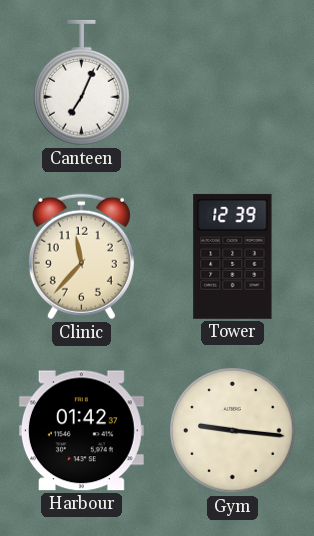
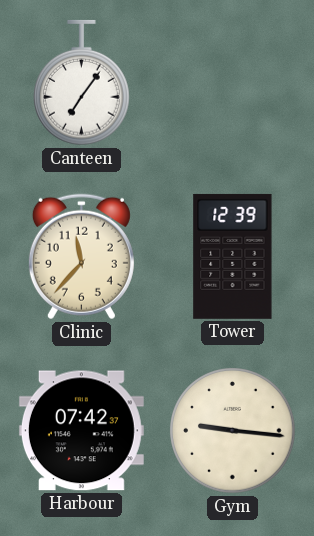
Canteen: 7:04 -> 7:06 (82, 83)
Harbour: 01:42 -> 07:42 (81, 431)
